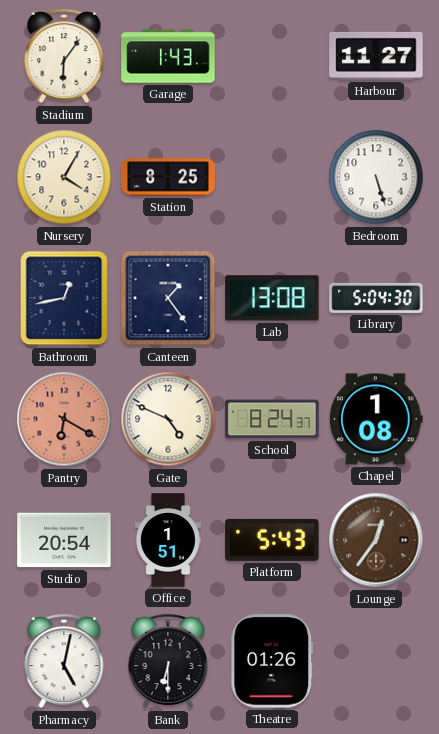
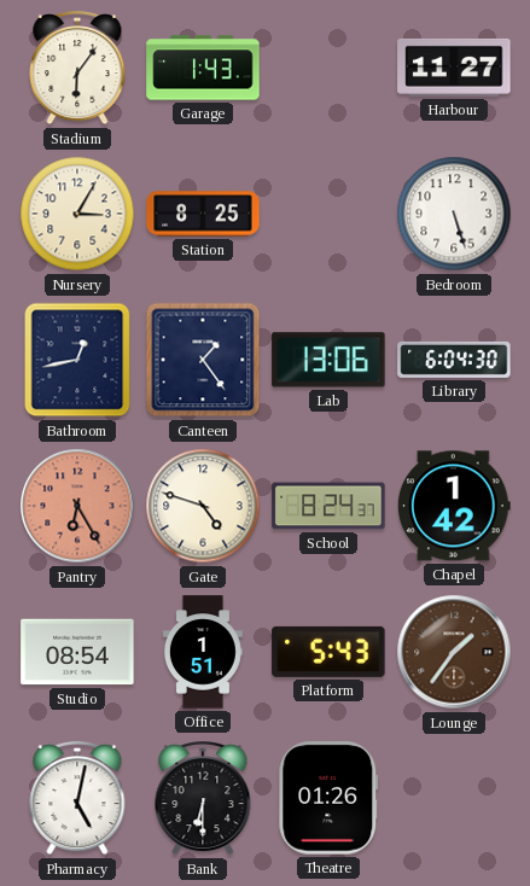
Nursery: 4:05 -> 3:05 (77, 214)
Lab: 13:08 -> 13:06 (328, 360)
Library: 5:04 -> 6:04 (454, 360)
Pantry: 6:20 -> 6:25 (77, 506)
Gate: 4:49 -> 4:48 (203, 506)
Chapel: 1:08 -> 1:42 (454, 506)
Studio: 20:54 -> 08:54 (77, 652)
Lounge: 12:36 -> 1:36 (454, 652)
